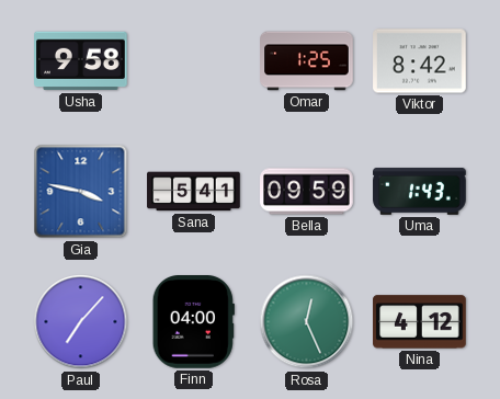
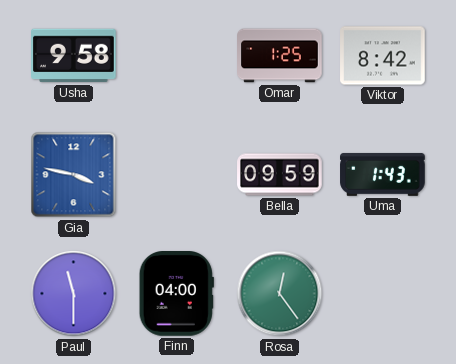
Sana: 5:41 -> none (194, 192)
Paul: 7:07 -> 11:30 (74, 294)
Rosa: 12:26 -> 12:24 (280, 294)
Nina: 4:12 -> none (420, 322)
